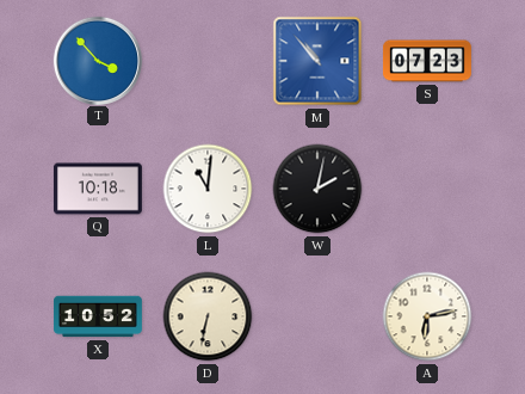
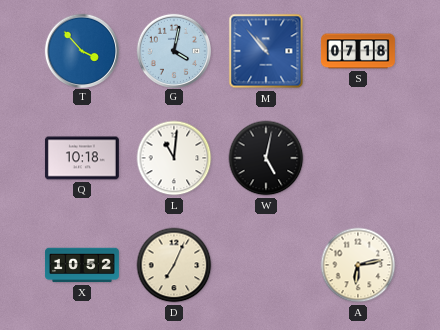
G: none -> 4:02 (173, 50)
S: 07:23 -> 07:18 (358, 51)
W: 2:02 -> 5:02 (266, 158)
D: 6:32 -> 7:04 (174, 265)
